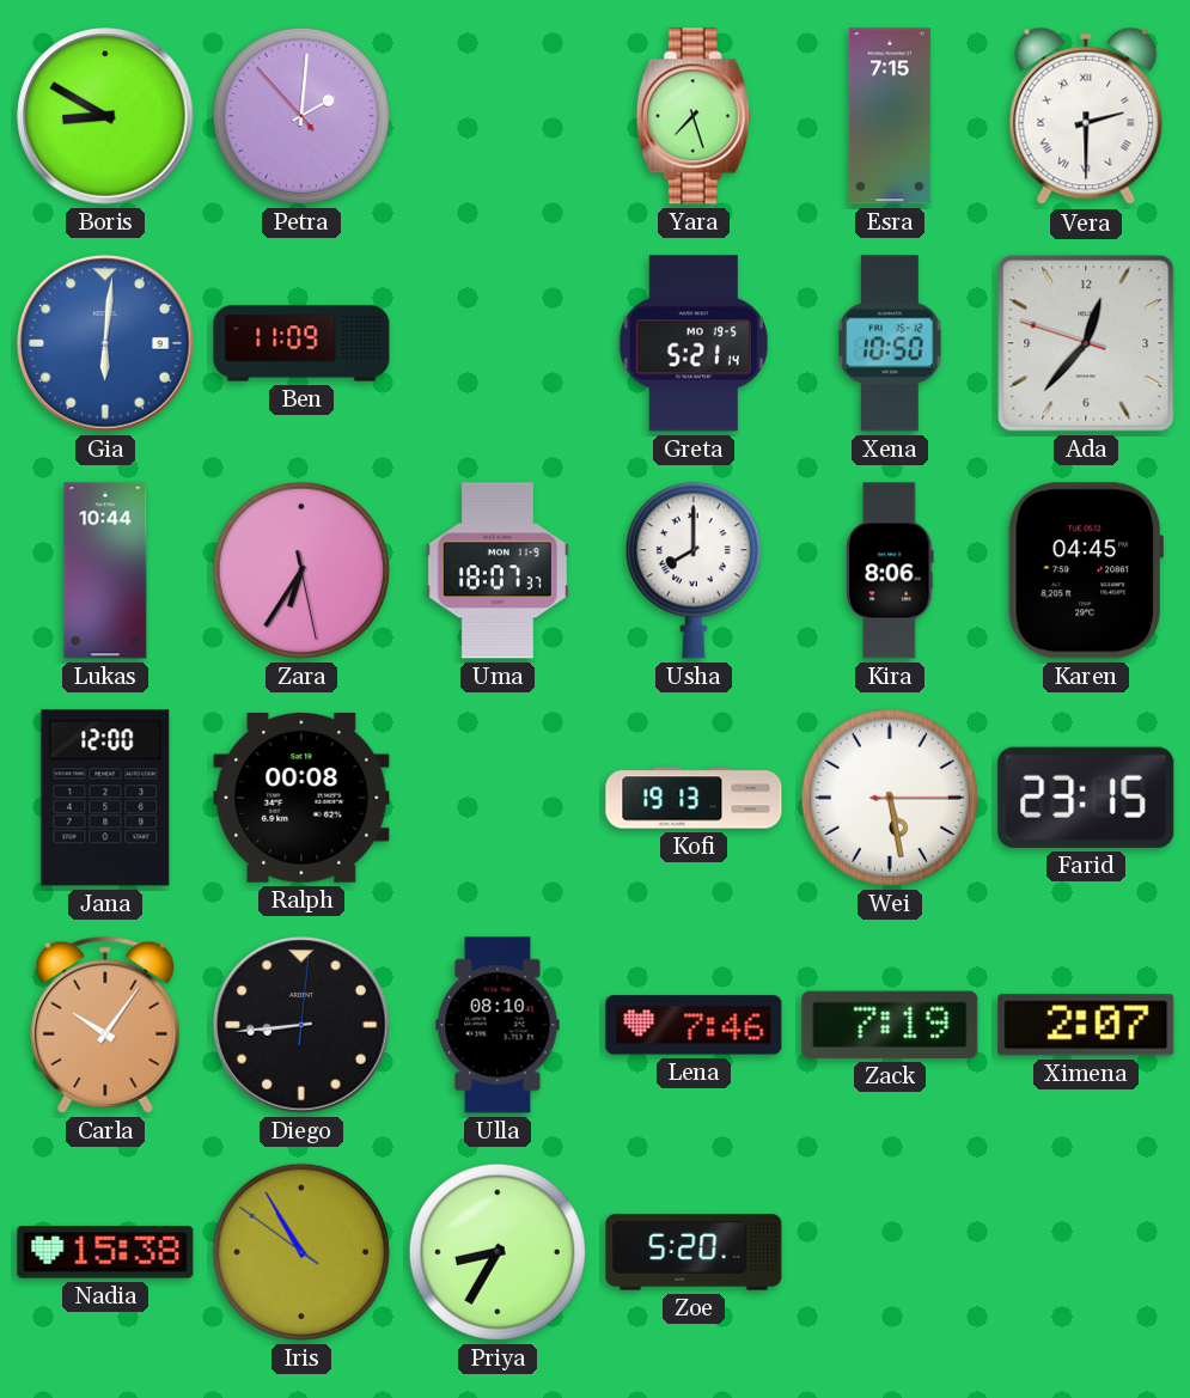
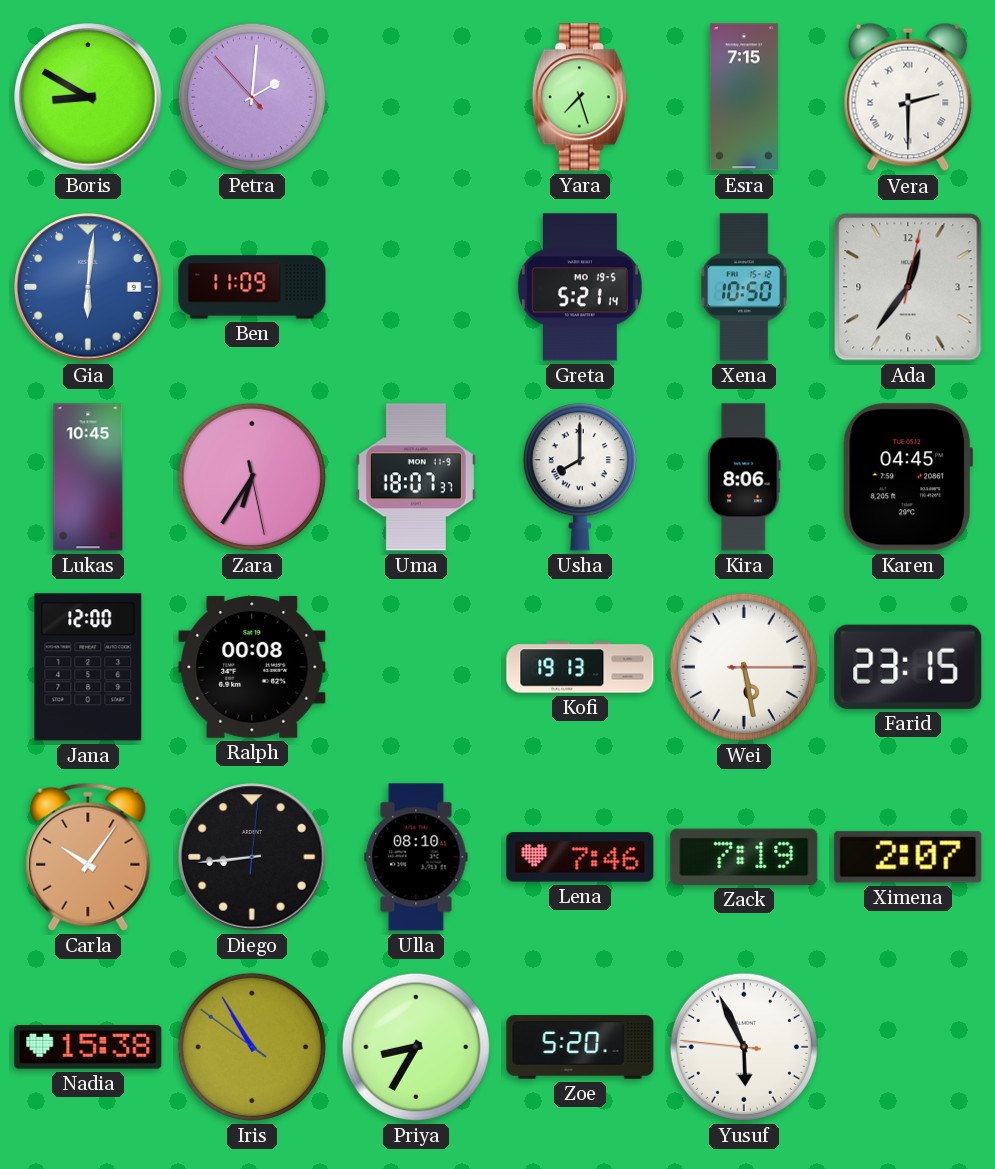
Ada: 12:36:48 -> 12:36:02 (908, 287)
Lukas: 10:44 -> 10:45 (88, 477)
Yusuf: none -> 5:55 (744, 1047)
